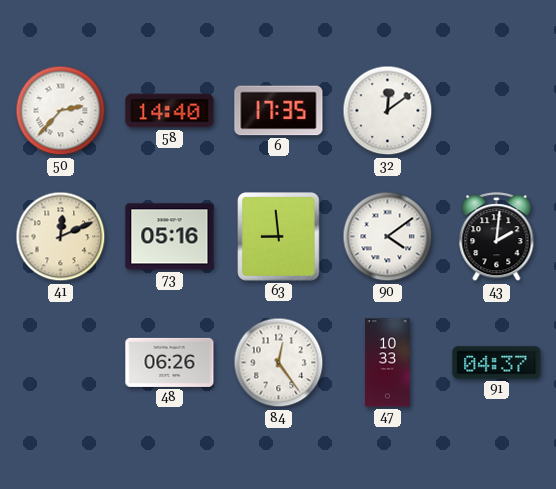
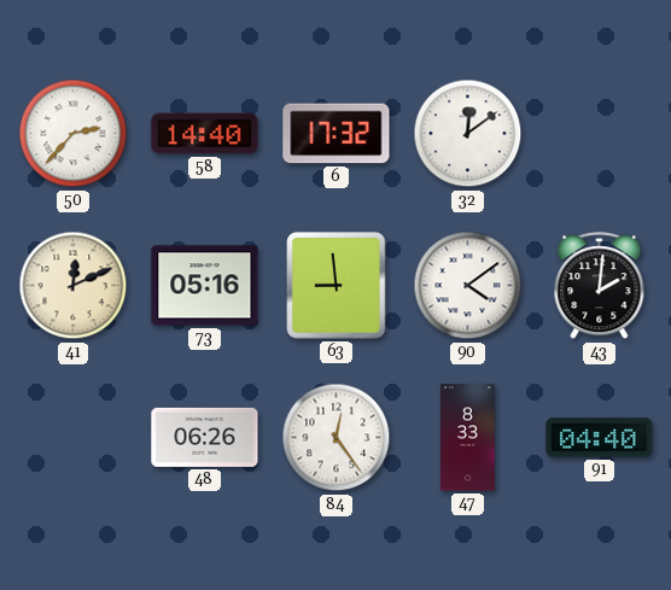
6: 17:35 -> 17:32 (337, 134)
47: 10:33 -> 8:33 (467, 438)
91: 04:37 -> 04:40 (600, 438)
